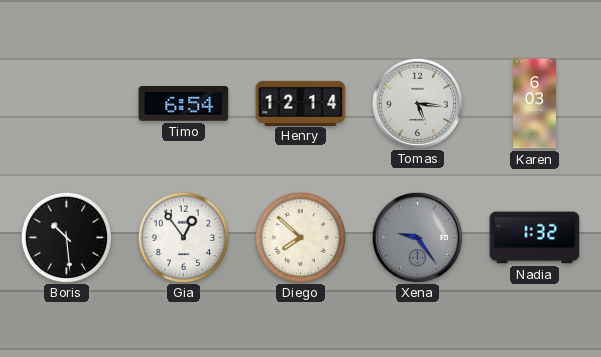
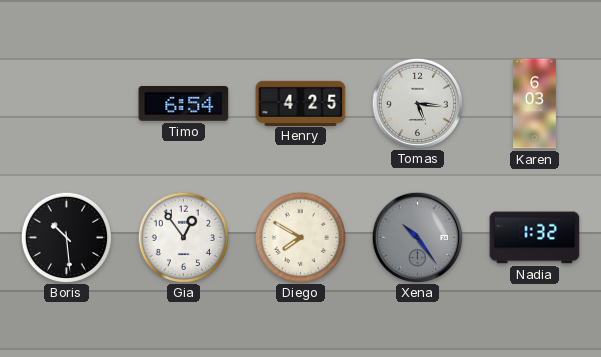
Henry: 12:14 -> 4:25 (301, 103)
Diego: 7:52 -> 7:50 (300, 237)
Xena: 9:24 -> 10:24 (417, 237)
